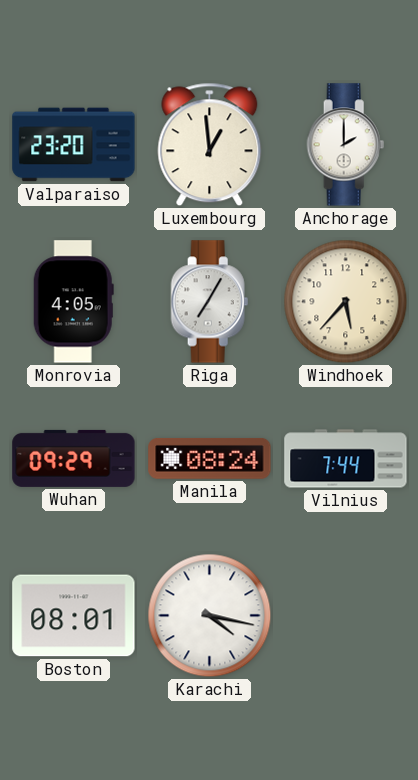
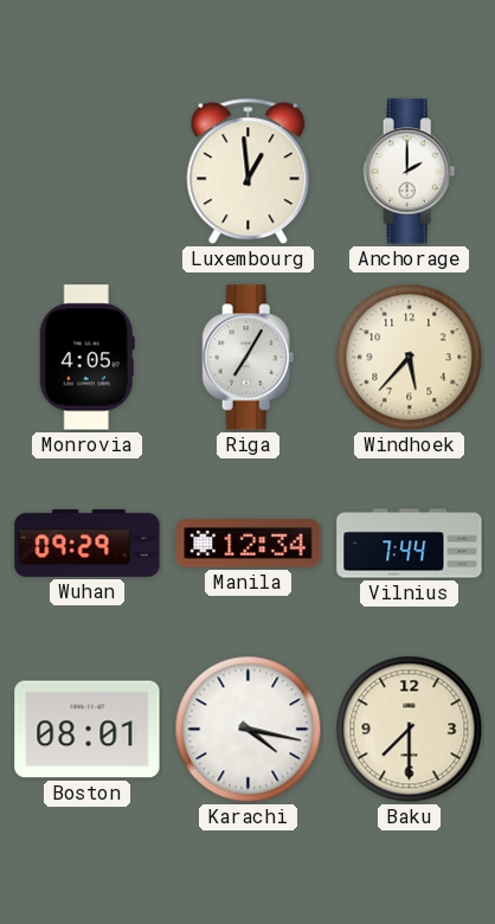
Valparaiso: 23:20 -> none (74, 145)
Manila: 08:24 -> 12:34 (249, 544)
Baku: none -> 7:30 (410, 730)
